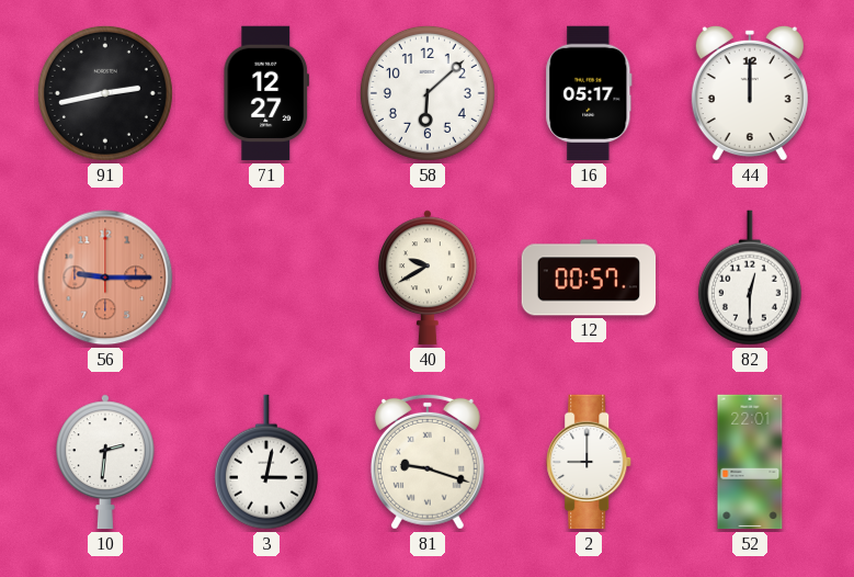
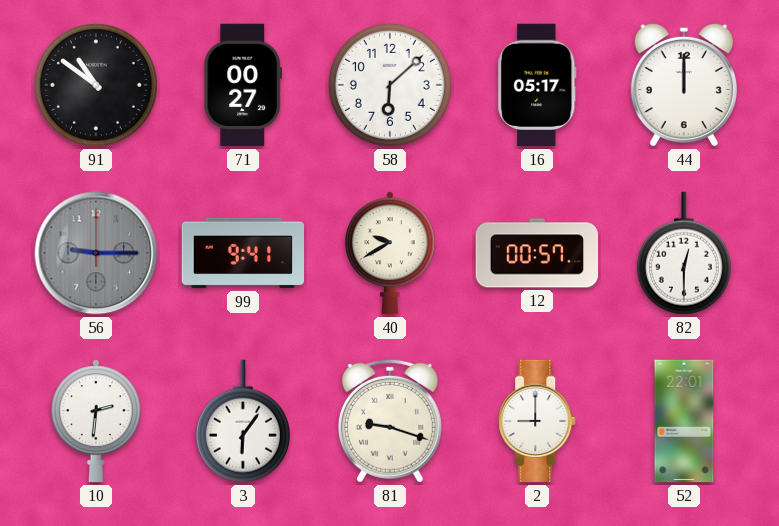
91: 2:43 -> 10:51 (96, 85)
71: 12:27 -> 00:27 (242, 85)
56 dial: salmon -> grey (96, 253)
99: none -> 9:41 (243, 253)
3: 3:02 -> 6:06 (243, 421)
